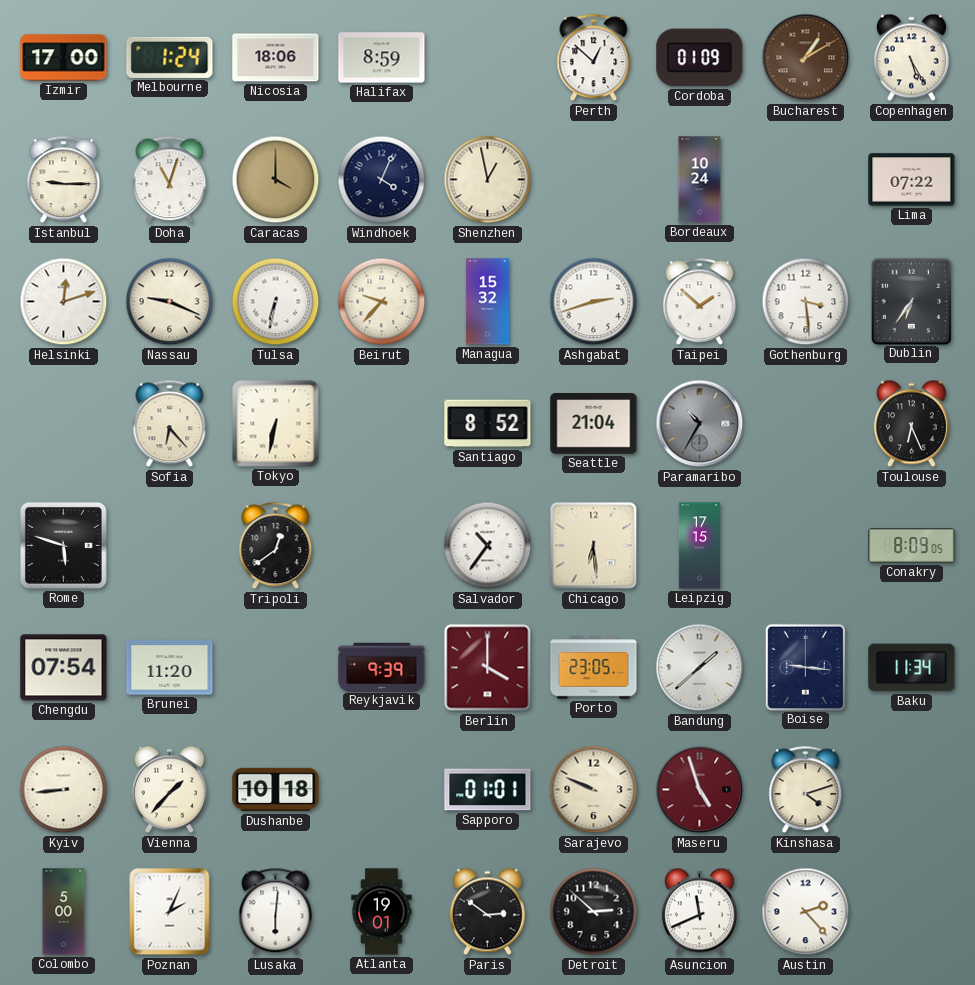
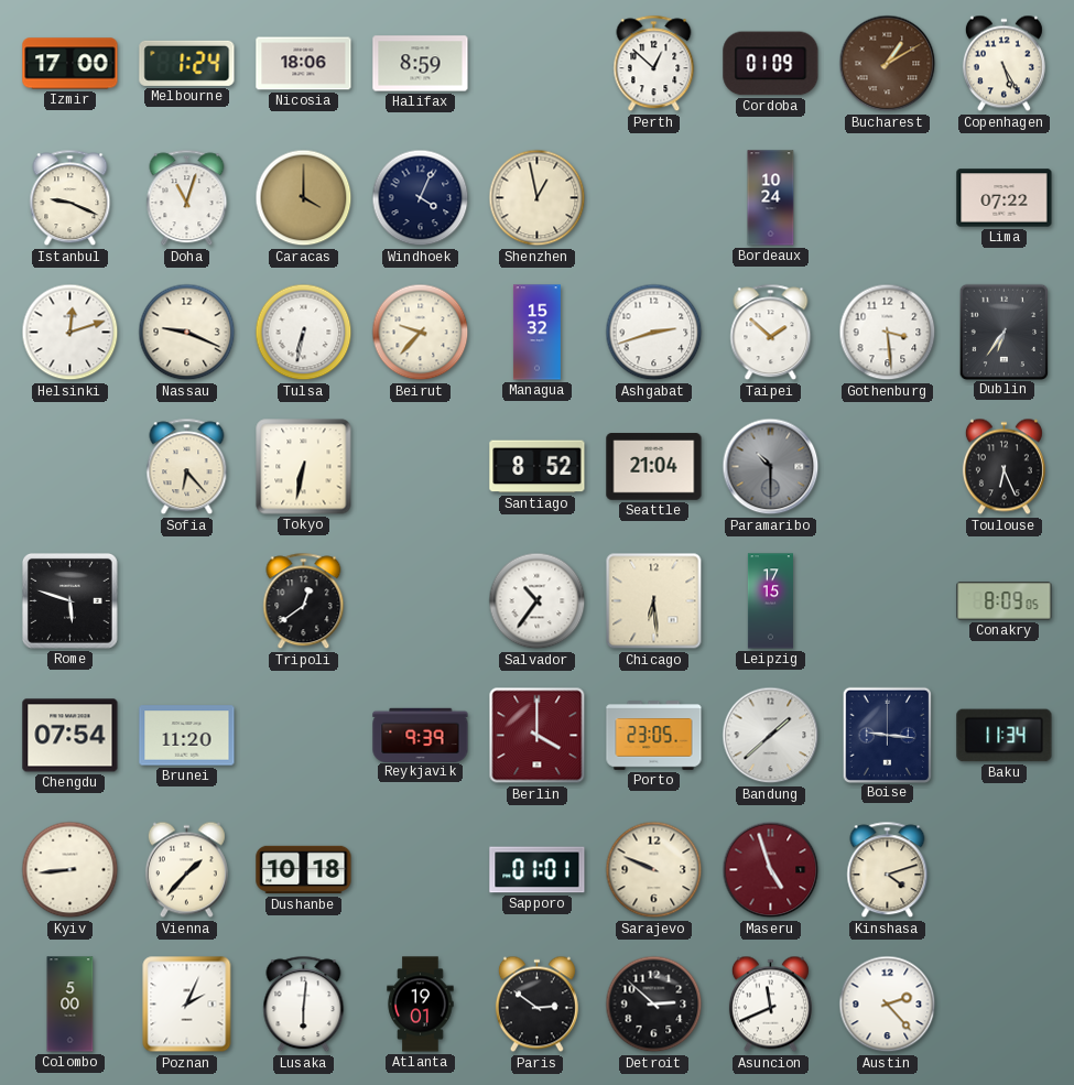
Istanbul: 9:15 -> 9:19 (70, 198)
Paramaribo: 10:35 -> 10:30 (771, 467)
